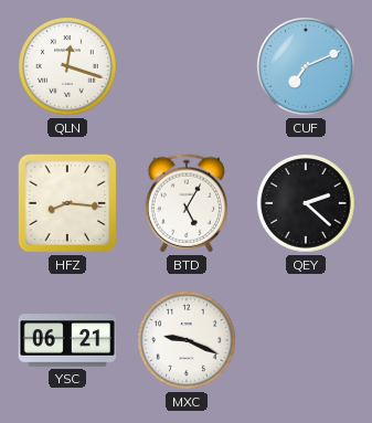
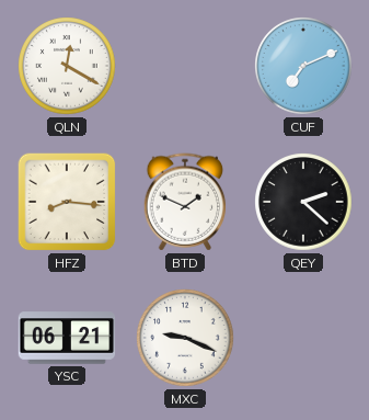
QLN: 12:18 -> 12:20 (67, 66)
BTD: 5:05 -> 1:49 (185, 202)
